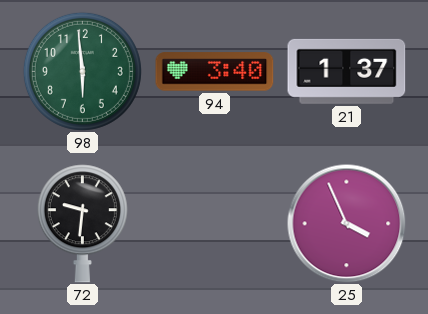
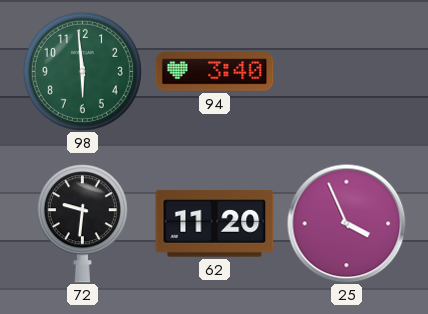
21: 1:37 -> none (347, 71)
62: none -> 11:20 (215, 224)
